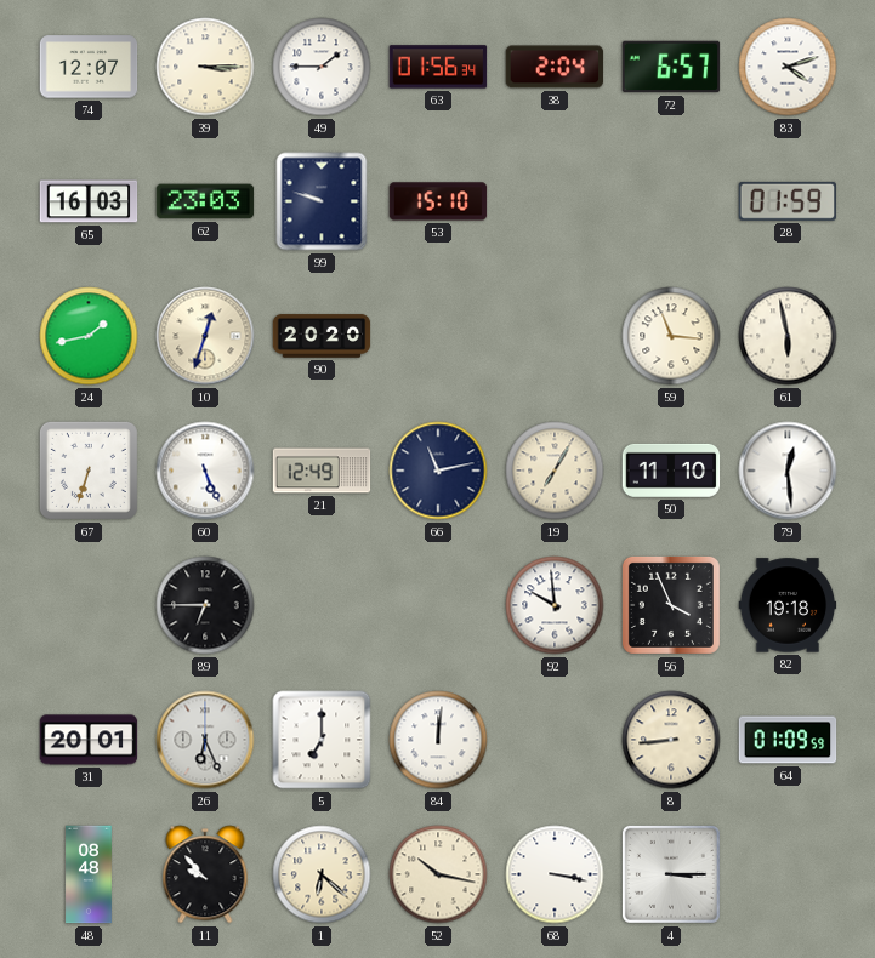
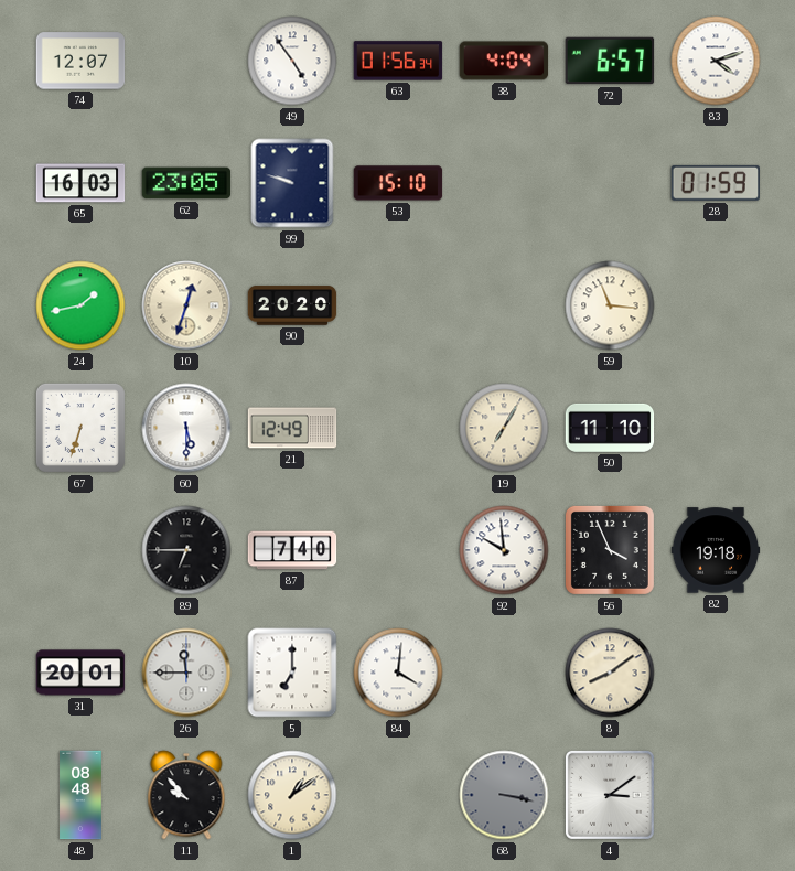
39: 3:15 -> none (205, 67)
49: 1:45 -> 4:54 (292, 61)
38: 2:04 -> 4:04 (504, 61)
62: 23:03 -> 23:05 (186, 183)
61: 5:58 -> none (788, 336)
60: 5:26 -> 5:30 (186, 428)
66: 11:13 -> none (438, 471)
79: 12:29 -> none (788, 471)
87: none -> 7:40 (292, 550)
26: 6:26 -> 11:45 (186, 673)
84: 12:01 -> 4:01 (398, 673)
8: 8:44 -> 8:09 (610, 673)
64: 01:09 -> none (788, 740)
1: 6:22 -> 1:09 (292, 795)
52: 10:17 -> none (438, 874)
68 dial: white -> grey (504, 795)
4: 3:15 -> 3:09 (610, 795)
